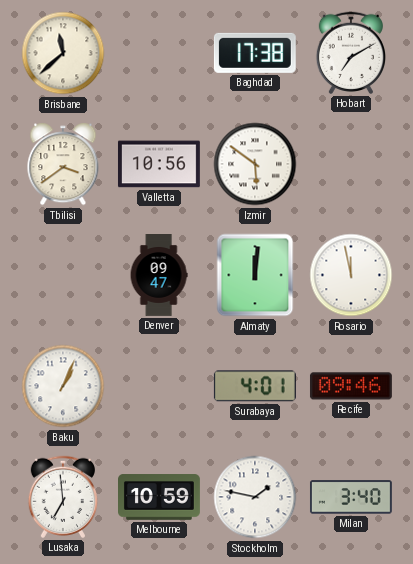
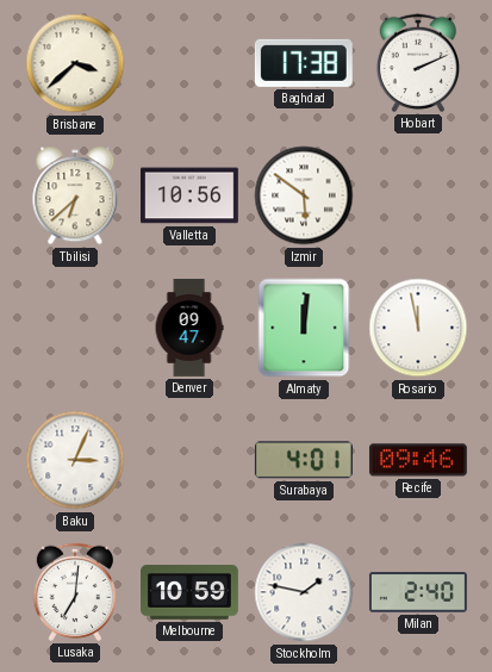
Brisbane: 11:38 -> 3:38 (75, 63)
Hobart: 7:10 -> 2:11 (417, 63)
Tbilisi: 3:39 -> 6:38 (75, 195)
Baku: 1:04 -> 3:04 (75, 460)
Lusaka: 6:59 -> 7:01 (74, 592)
Milan: 3:40 -> 2:40 (418, 592)
